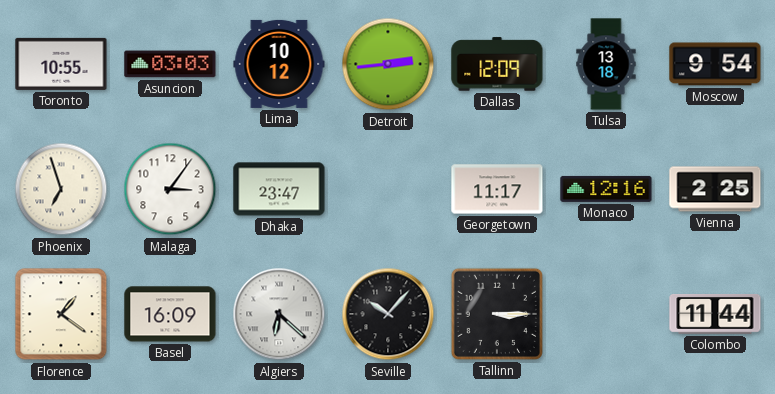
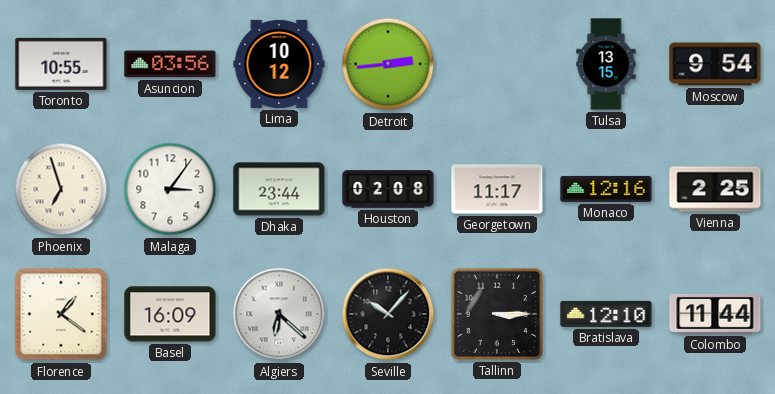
Asuncion: 03:03 -> 03:56 (170, 64)
Dallas: 12:09 -> none (497, 64)
Tulsa: 13:18 -> 13:15 (606, 64)
Dhaka: 23:47 -> 23:44 (279, 189)
Houston: none -> 02:08 (388, 189)
Bratislava: none -> 12:10 (606, 314)
